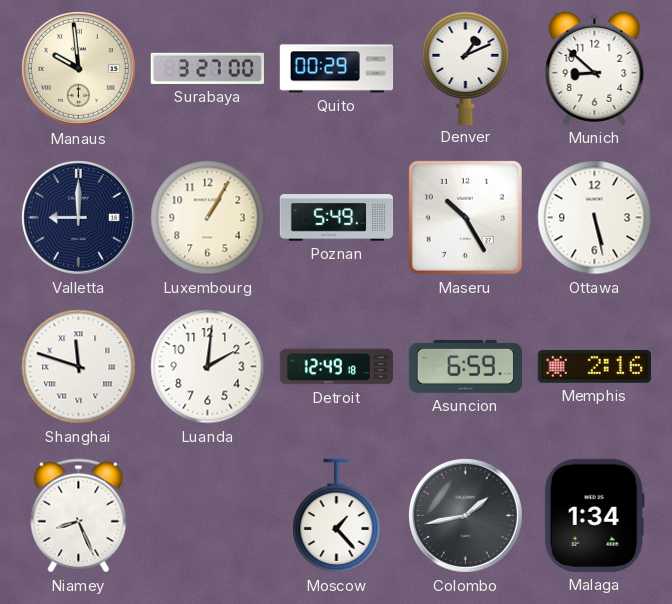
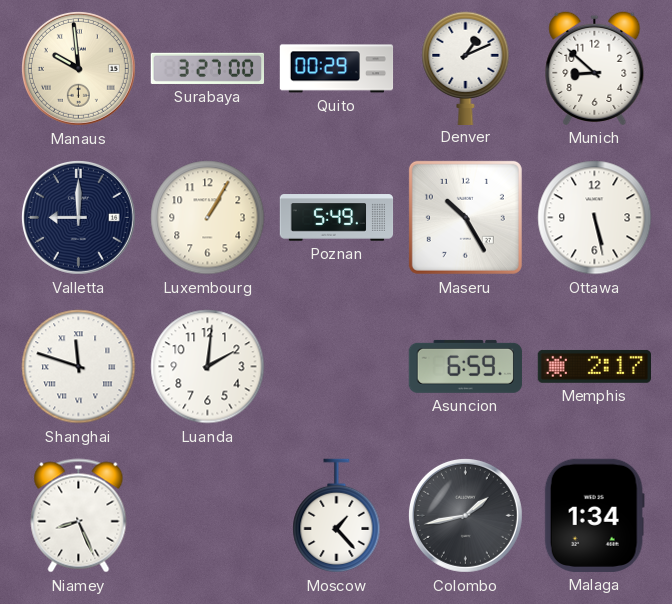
Detroit: 12:49 -> none (337, 367)
Memphis: 2:16 -> 2:17 (594, 366)
